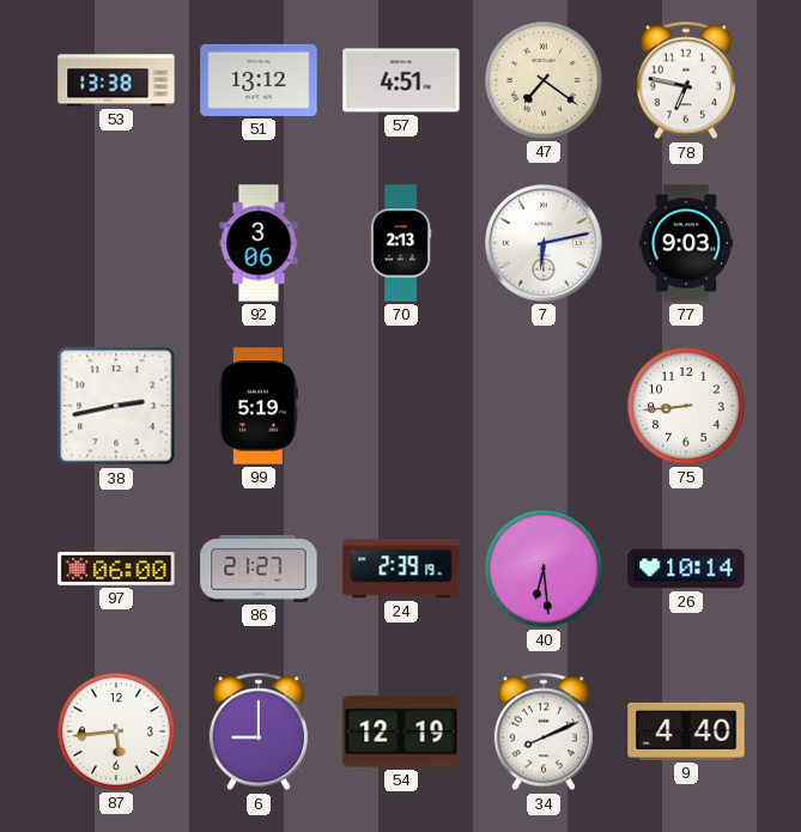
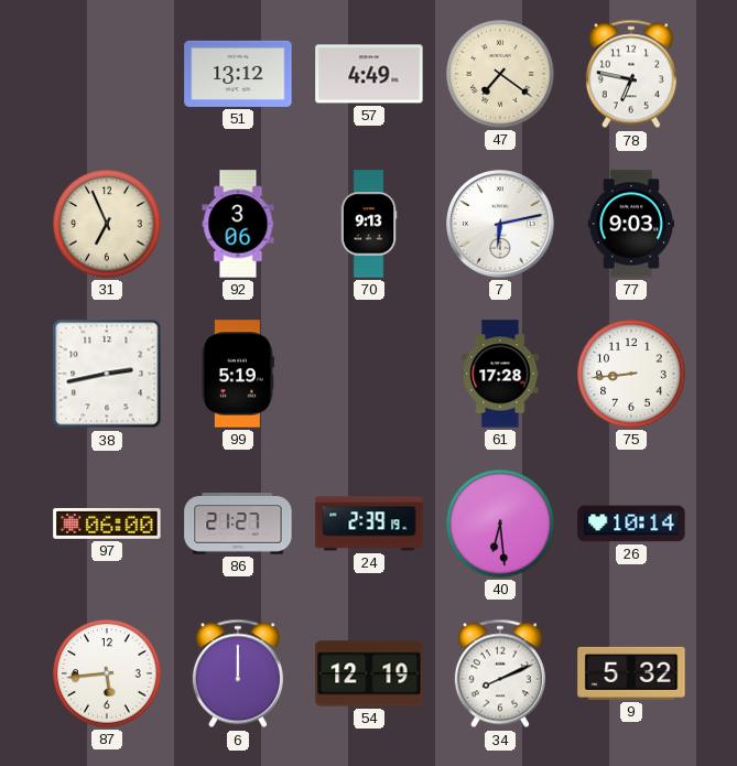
53: 13:38 -> none (116, 80)
57: 4:51 -> 4:49 (369, 74)
31: none -> 6:56 (107, 224)
70: 2:13 -> 9:13 (369, 224)
61: none -> 17:28 (500, 374)
6: 9:00 -> 12:00 (238, 673)
9: 4:40 -> 5:32 (631, 673)
